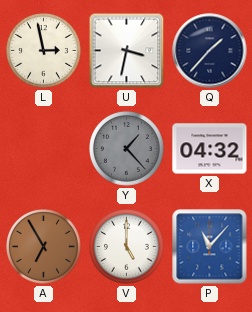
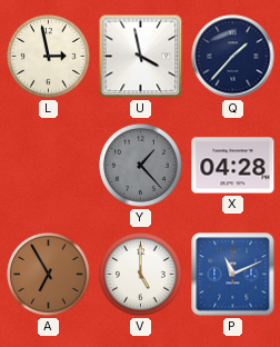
U: 3:32 -> 3:58 (141, 57)
X: 04:32 -> 04:28 (233, 166)
P: 11:07 -> 11:11 (233, 275)
